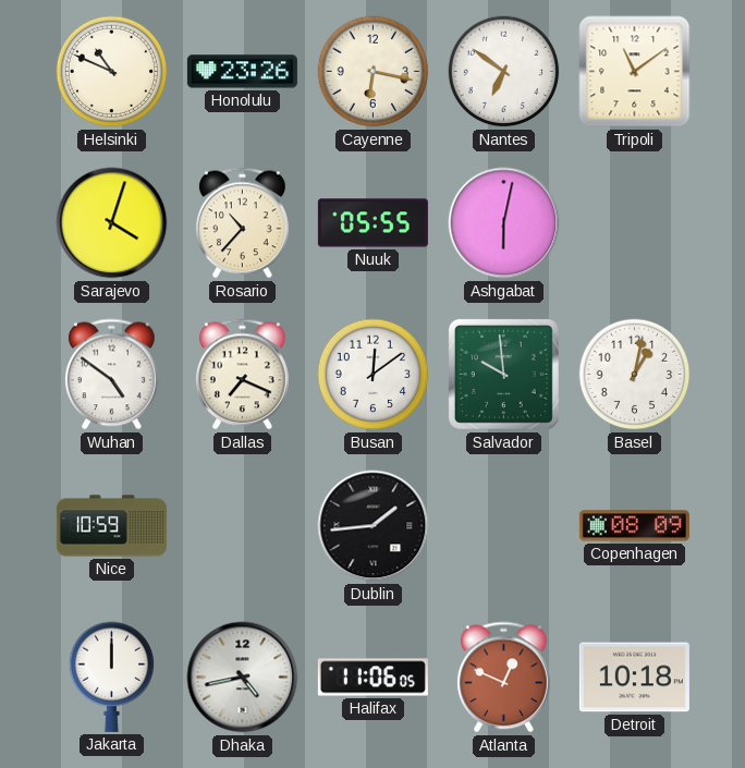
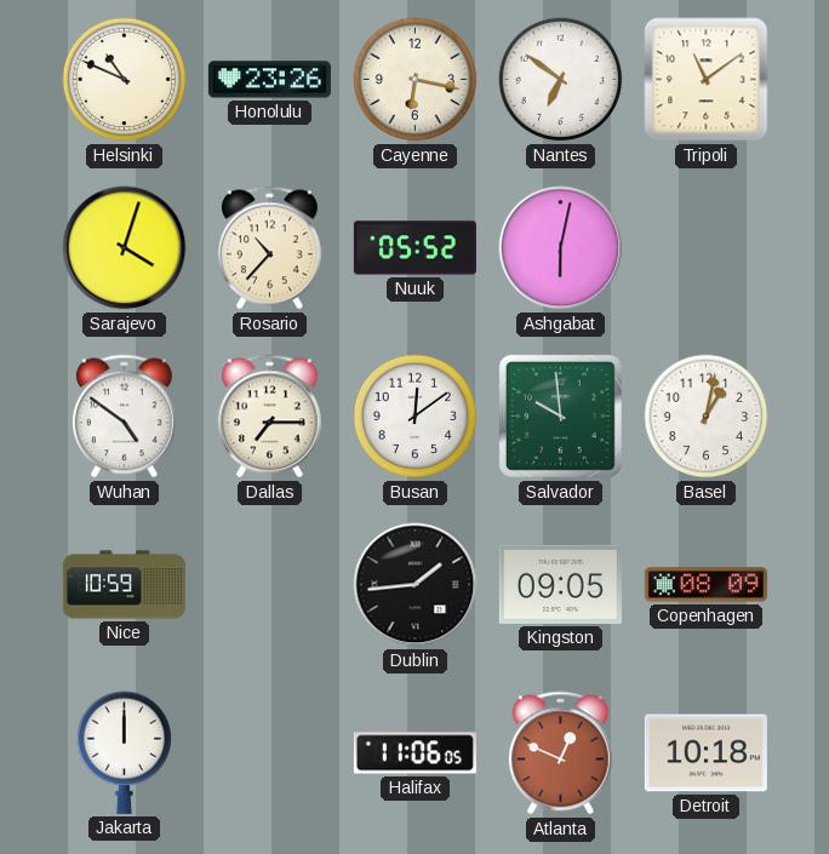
Nuuk: 05:55 -> 05:52 (414, 248)
Dallas: 7:19 -> 7:15 (269, 417)
Kingston: none -> 09:05 (560, 584)
Dhaka: 4:43 -> none (243, 678)
